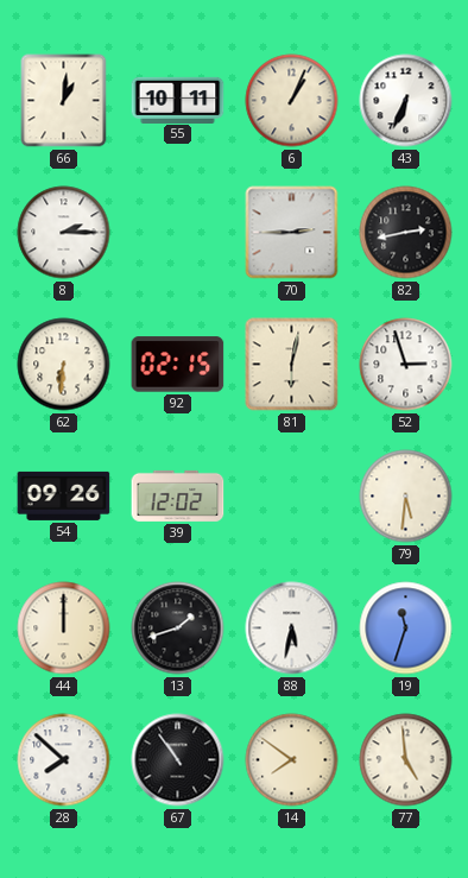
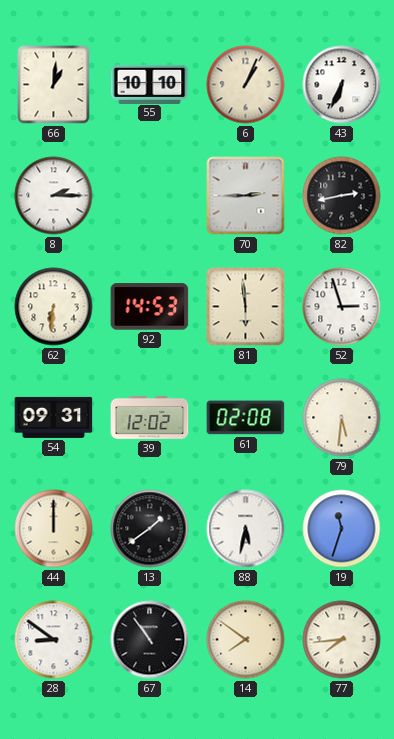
55: 10:11 -> 10:10 (150, 84)
92: 02:15 -> 14:53 (150, 307)
81: 6:02 -> 5:59 (246, 307)
54: 09:26 -> 09:31 (54, 417)
61: none -> 02:08 (246, 418)
13: 1:42 -> 1:39 (150, 529)
28: 7:52 -> 8:51 (54, 640)
77: 4:59 -> 7:44 (342, 640)
